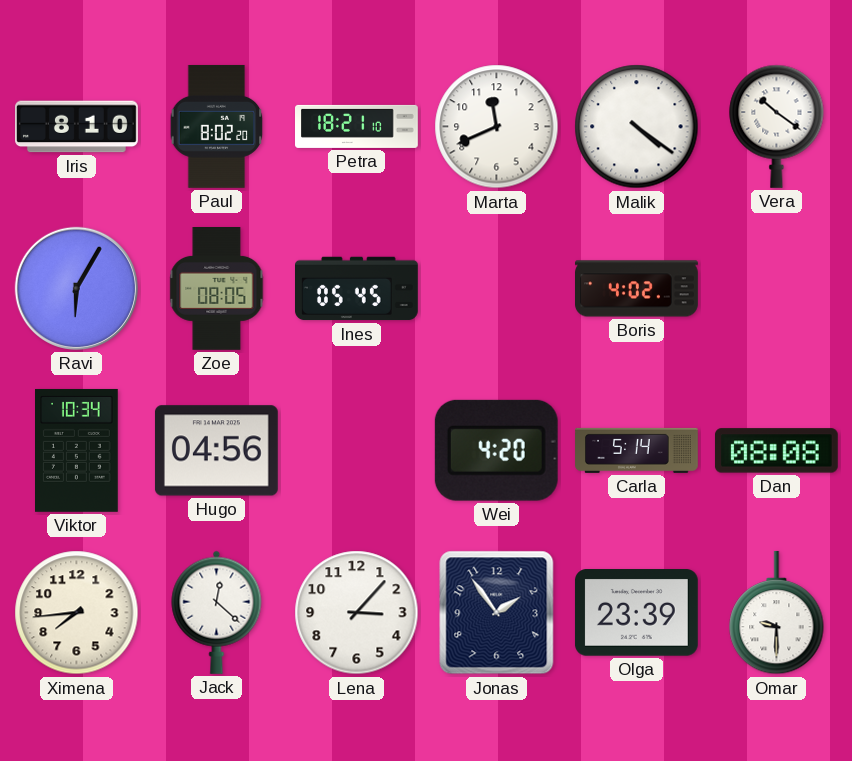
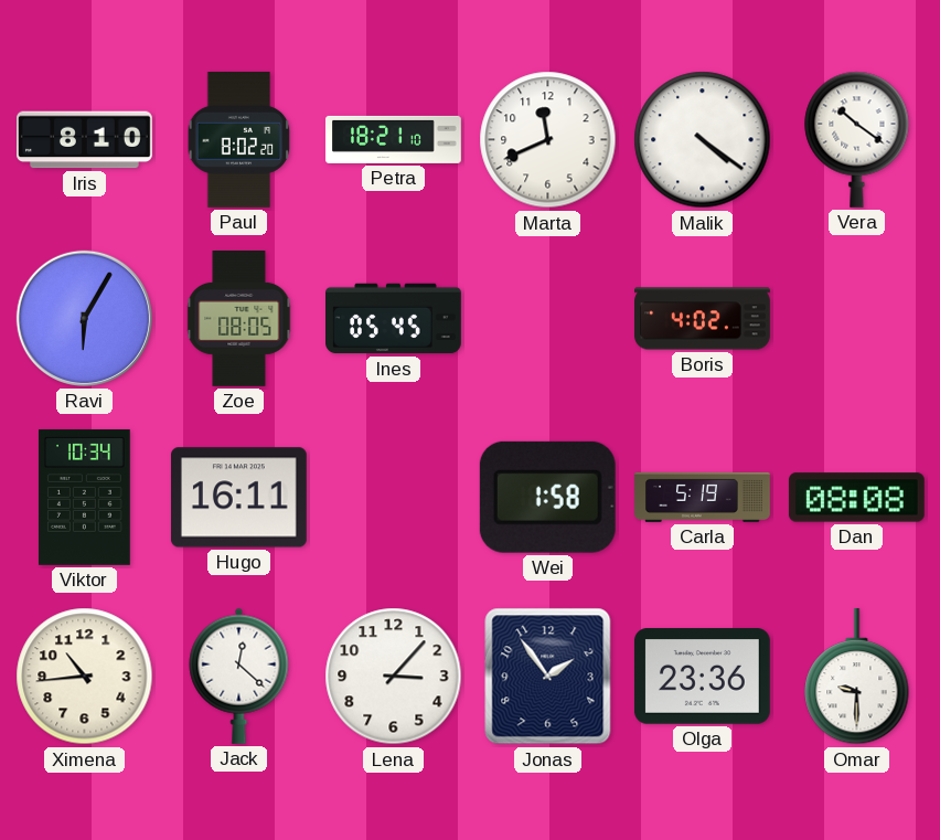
Hugo: 04:56 -> 16:11 (238, 498)
Wei: 4:20 -> 1:58 (547, 497)
Carla: 5:14 -> 5:19 (703, 497)
Ximena: 7:44 -> 10:44 (85, 677)
Olga: 23:39 -> 23:36 (702, 677)
